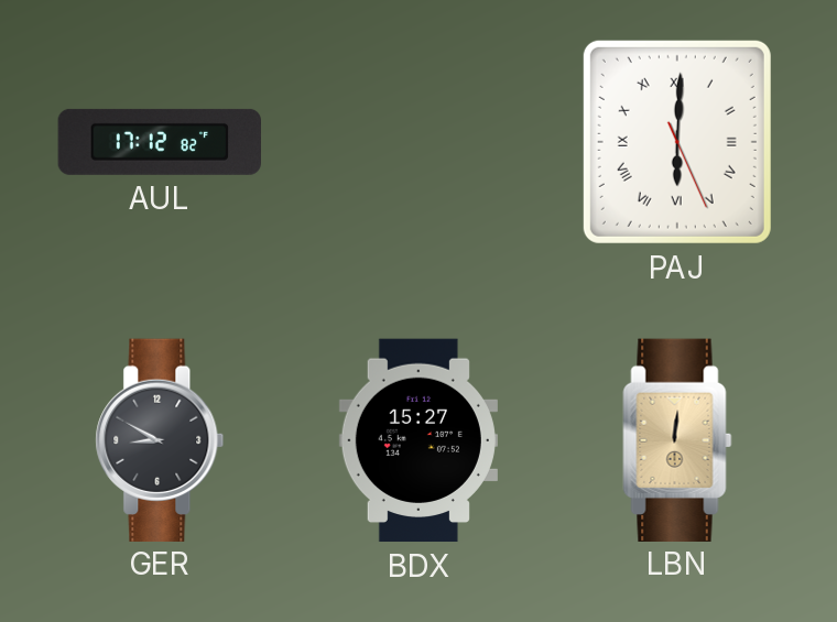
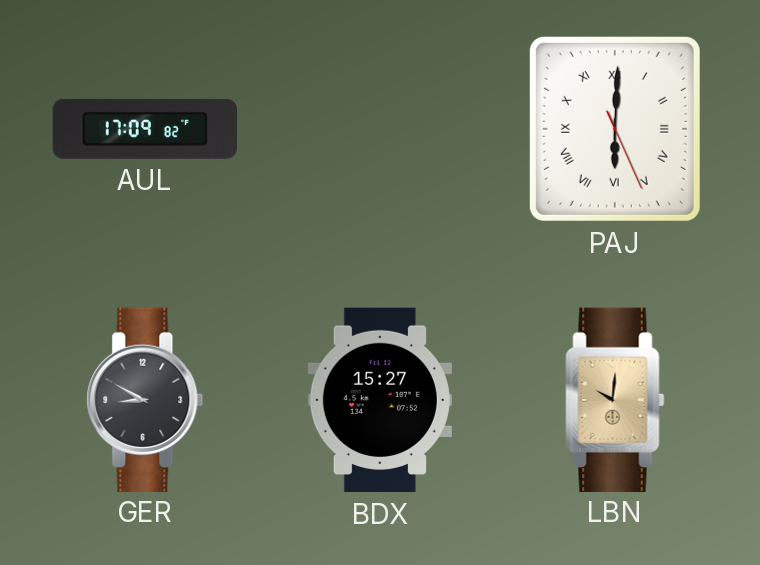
AUL: 17:12 -> 17:09 (144, 129)
LBN: 12:01 -> 10:01 (615, 399)
